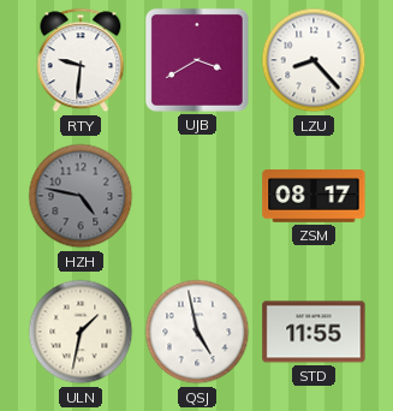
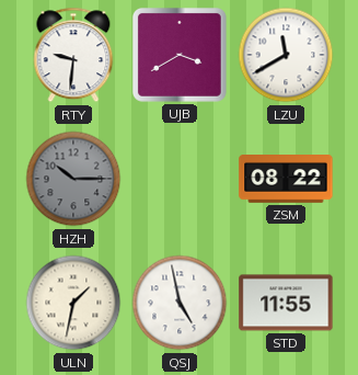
LZU: 8:23 -> 11:40 (286, 55)
HZH: 4:47 -> 10:15 (73, 179)
ZSM: 08:17 -> 08:22 (286, 180)
